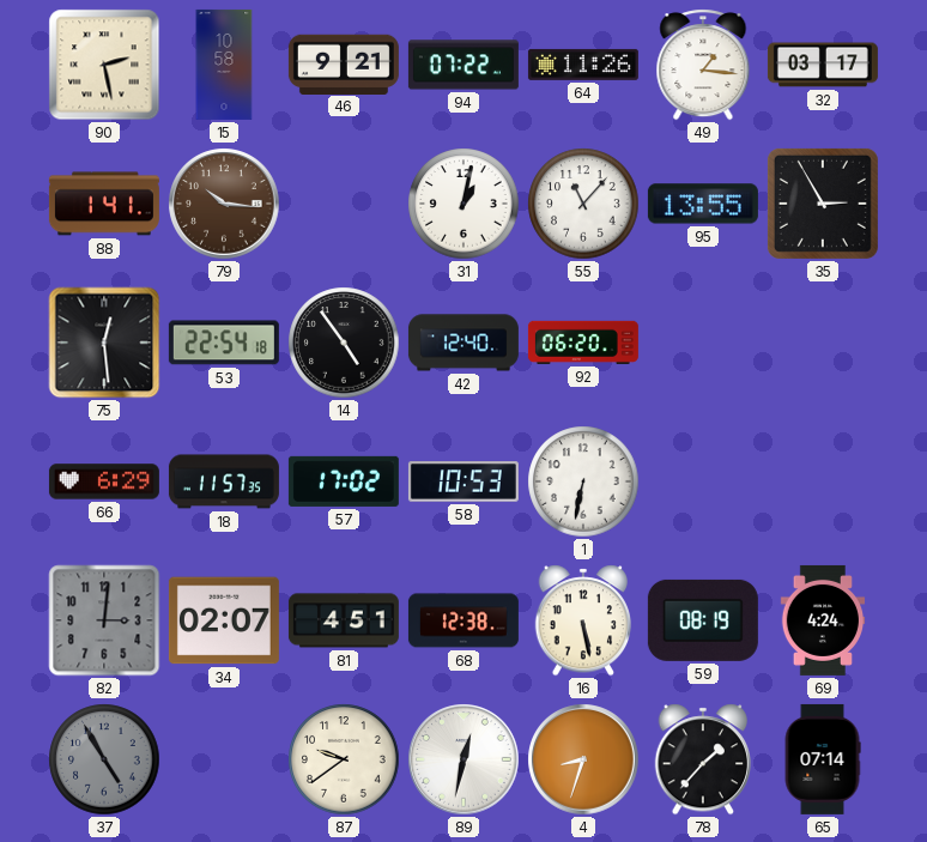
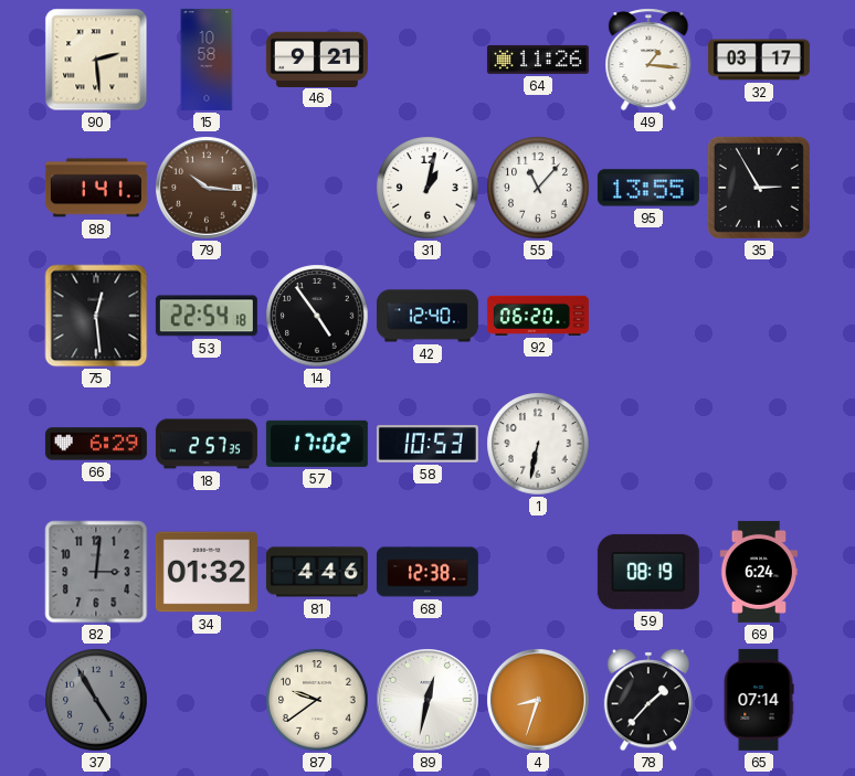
90: 2:28 -> 2:29 (96, 60)
94: 07:22 -> none (463, 65)
18: 11:57 -> 2:57 (207, 444)
34: 02:07 -> 01:32 (207, 572)
81: 4:51 -> 4:46 (317, 572)
16: 5:28 -> none (583, 620)
69: 4:24 -> 6:24 (759, 572)
